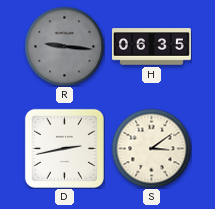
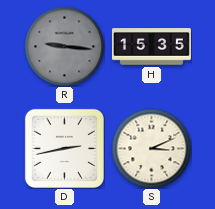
H: 06:35 -> 15:35 (151, 47)
S: 3:09 -> 3:11 (151, 148)
